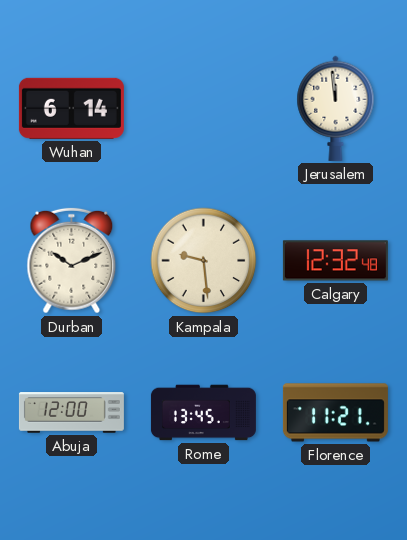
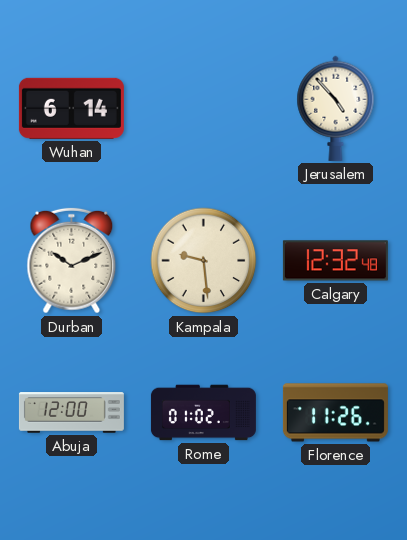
Jerusalem: 11:59 -> 4:53 (336, 108)
Rome: 13:45 -> 01:02 (203, 413)
Florence: 11:21 -> 11:26 (335, 413)
